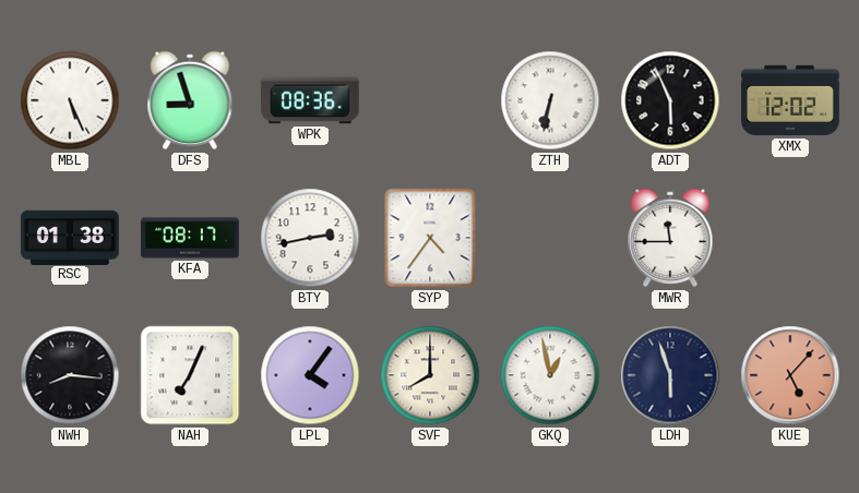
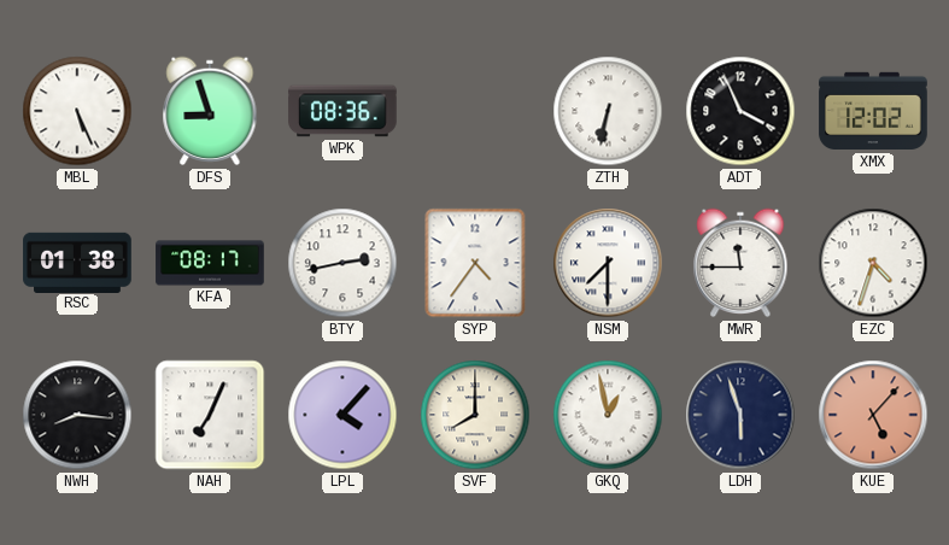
ADT: 5:56 -> 3:56 (740, 111)
NSM: none -> 7:30 (608, 263)
EZC: none -> 4:33 (873, 263)
LPL: 4:06 -> 4:07 (342, 415)
